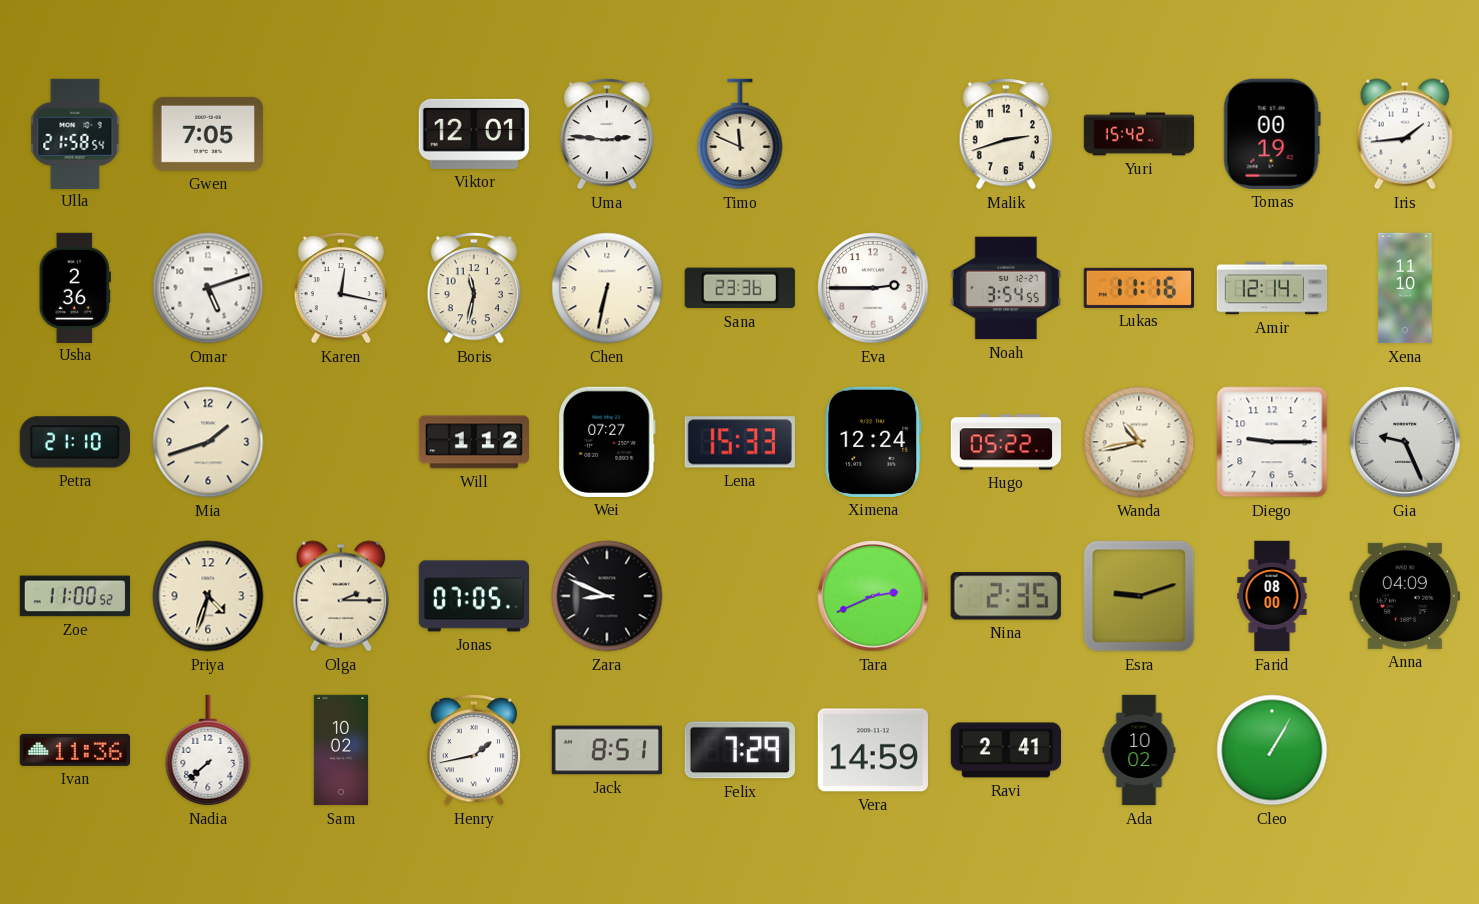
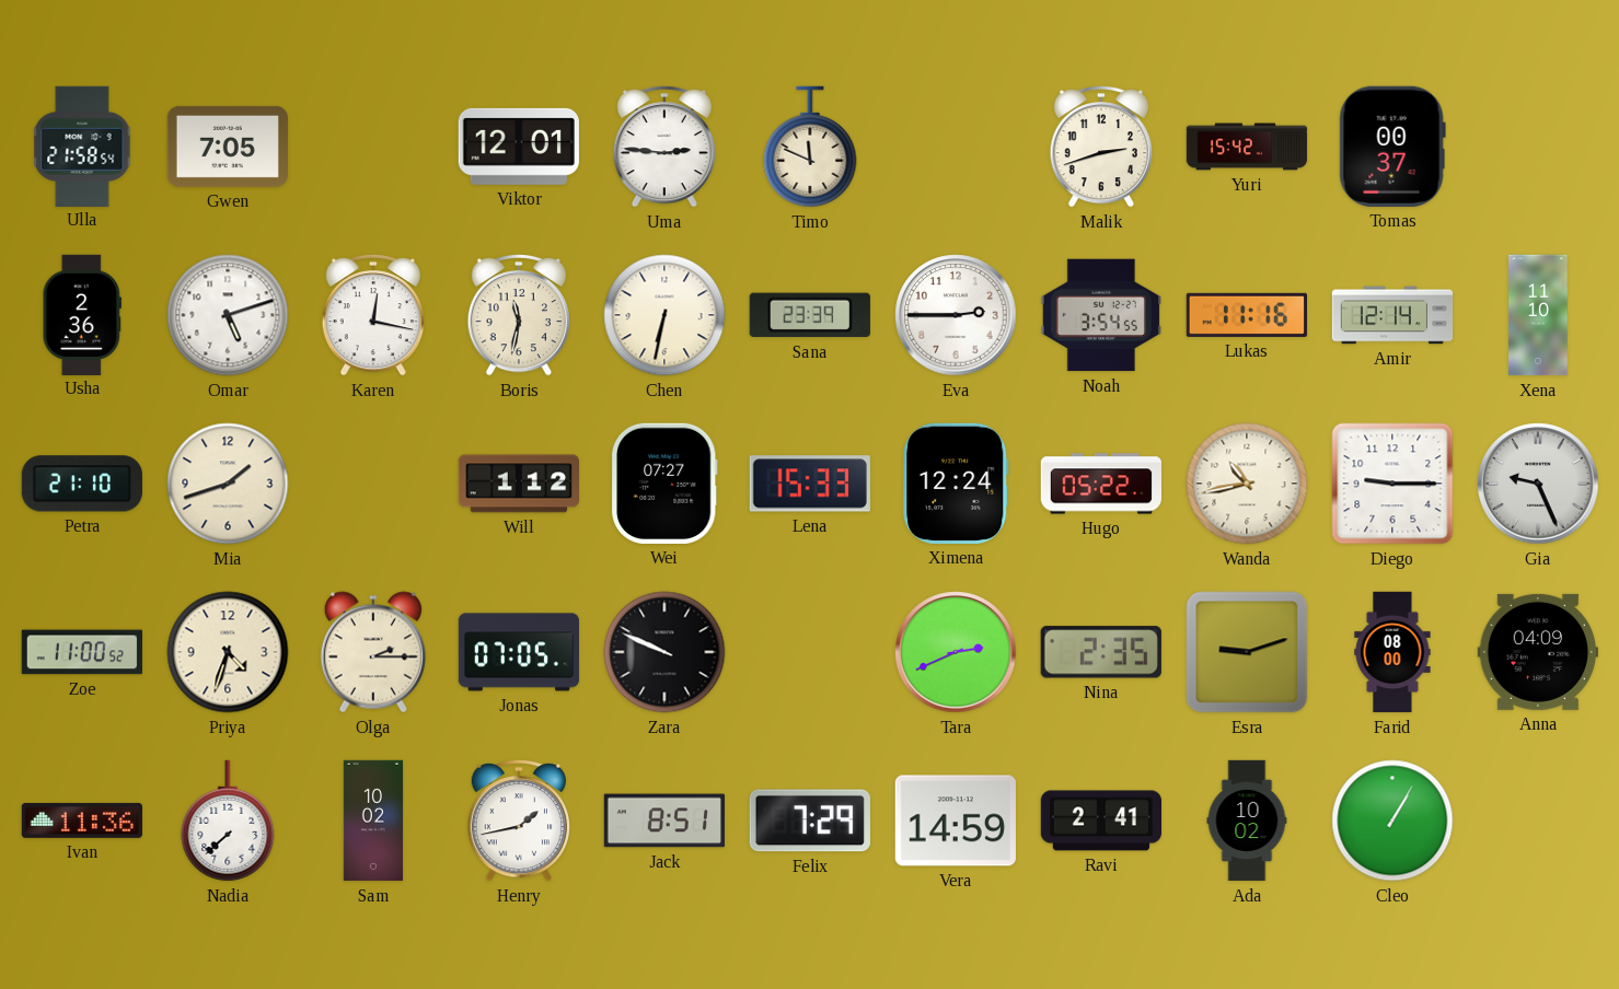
Tomas: 00:19 -> 00:37 (1392, 147)
Iris: 1:44 -> none (1405, 134)
Sana: 23:36 -> 23:39 (810, 315)
Zara: 8:49 -> 9:49 (664, 652)
